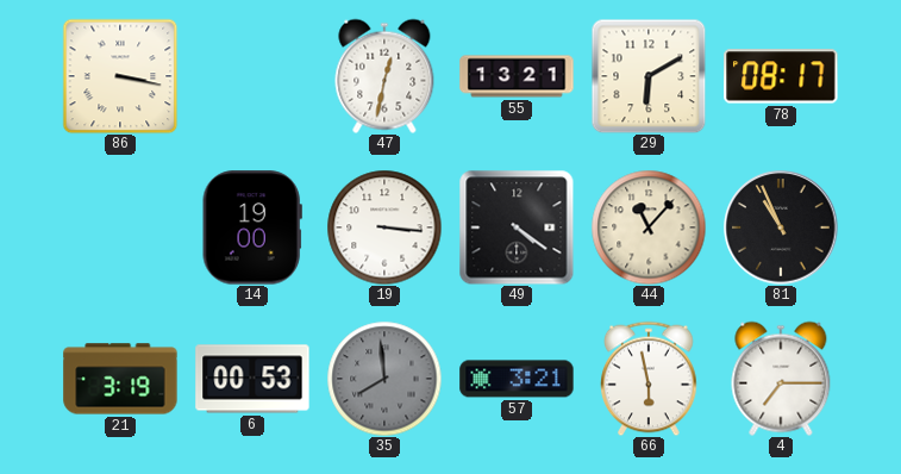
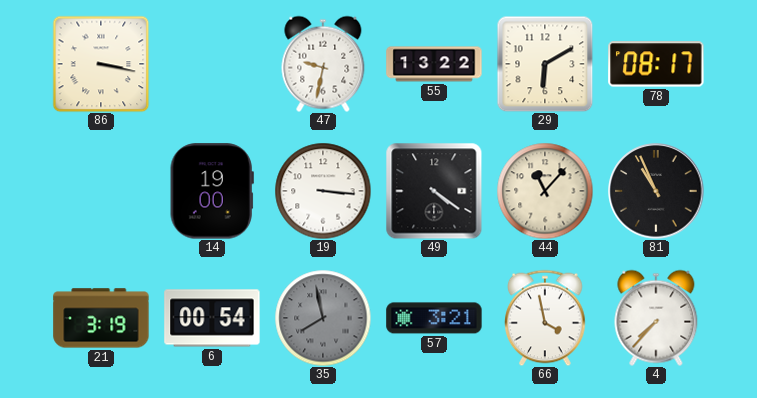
47: 12:32 -> 9:32 (323, 64)
55: 13:21 -> 13:22 (434, 64)
6: 00:53 -> 00:54 (212, 318)
35: 7:59 -> 7:58 (323, 318)
66: 5:58 -> 3:58 (545, 318)
4: 7:15 -> 7:37 (656, 318)
